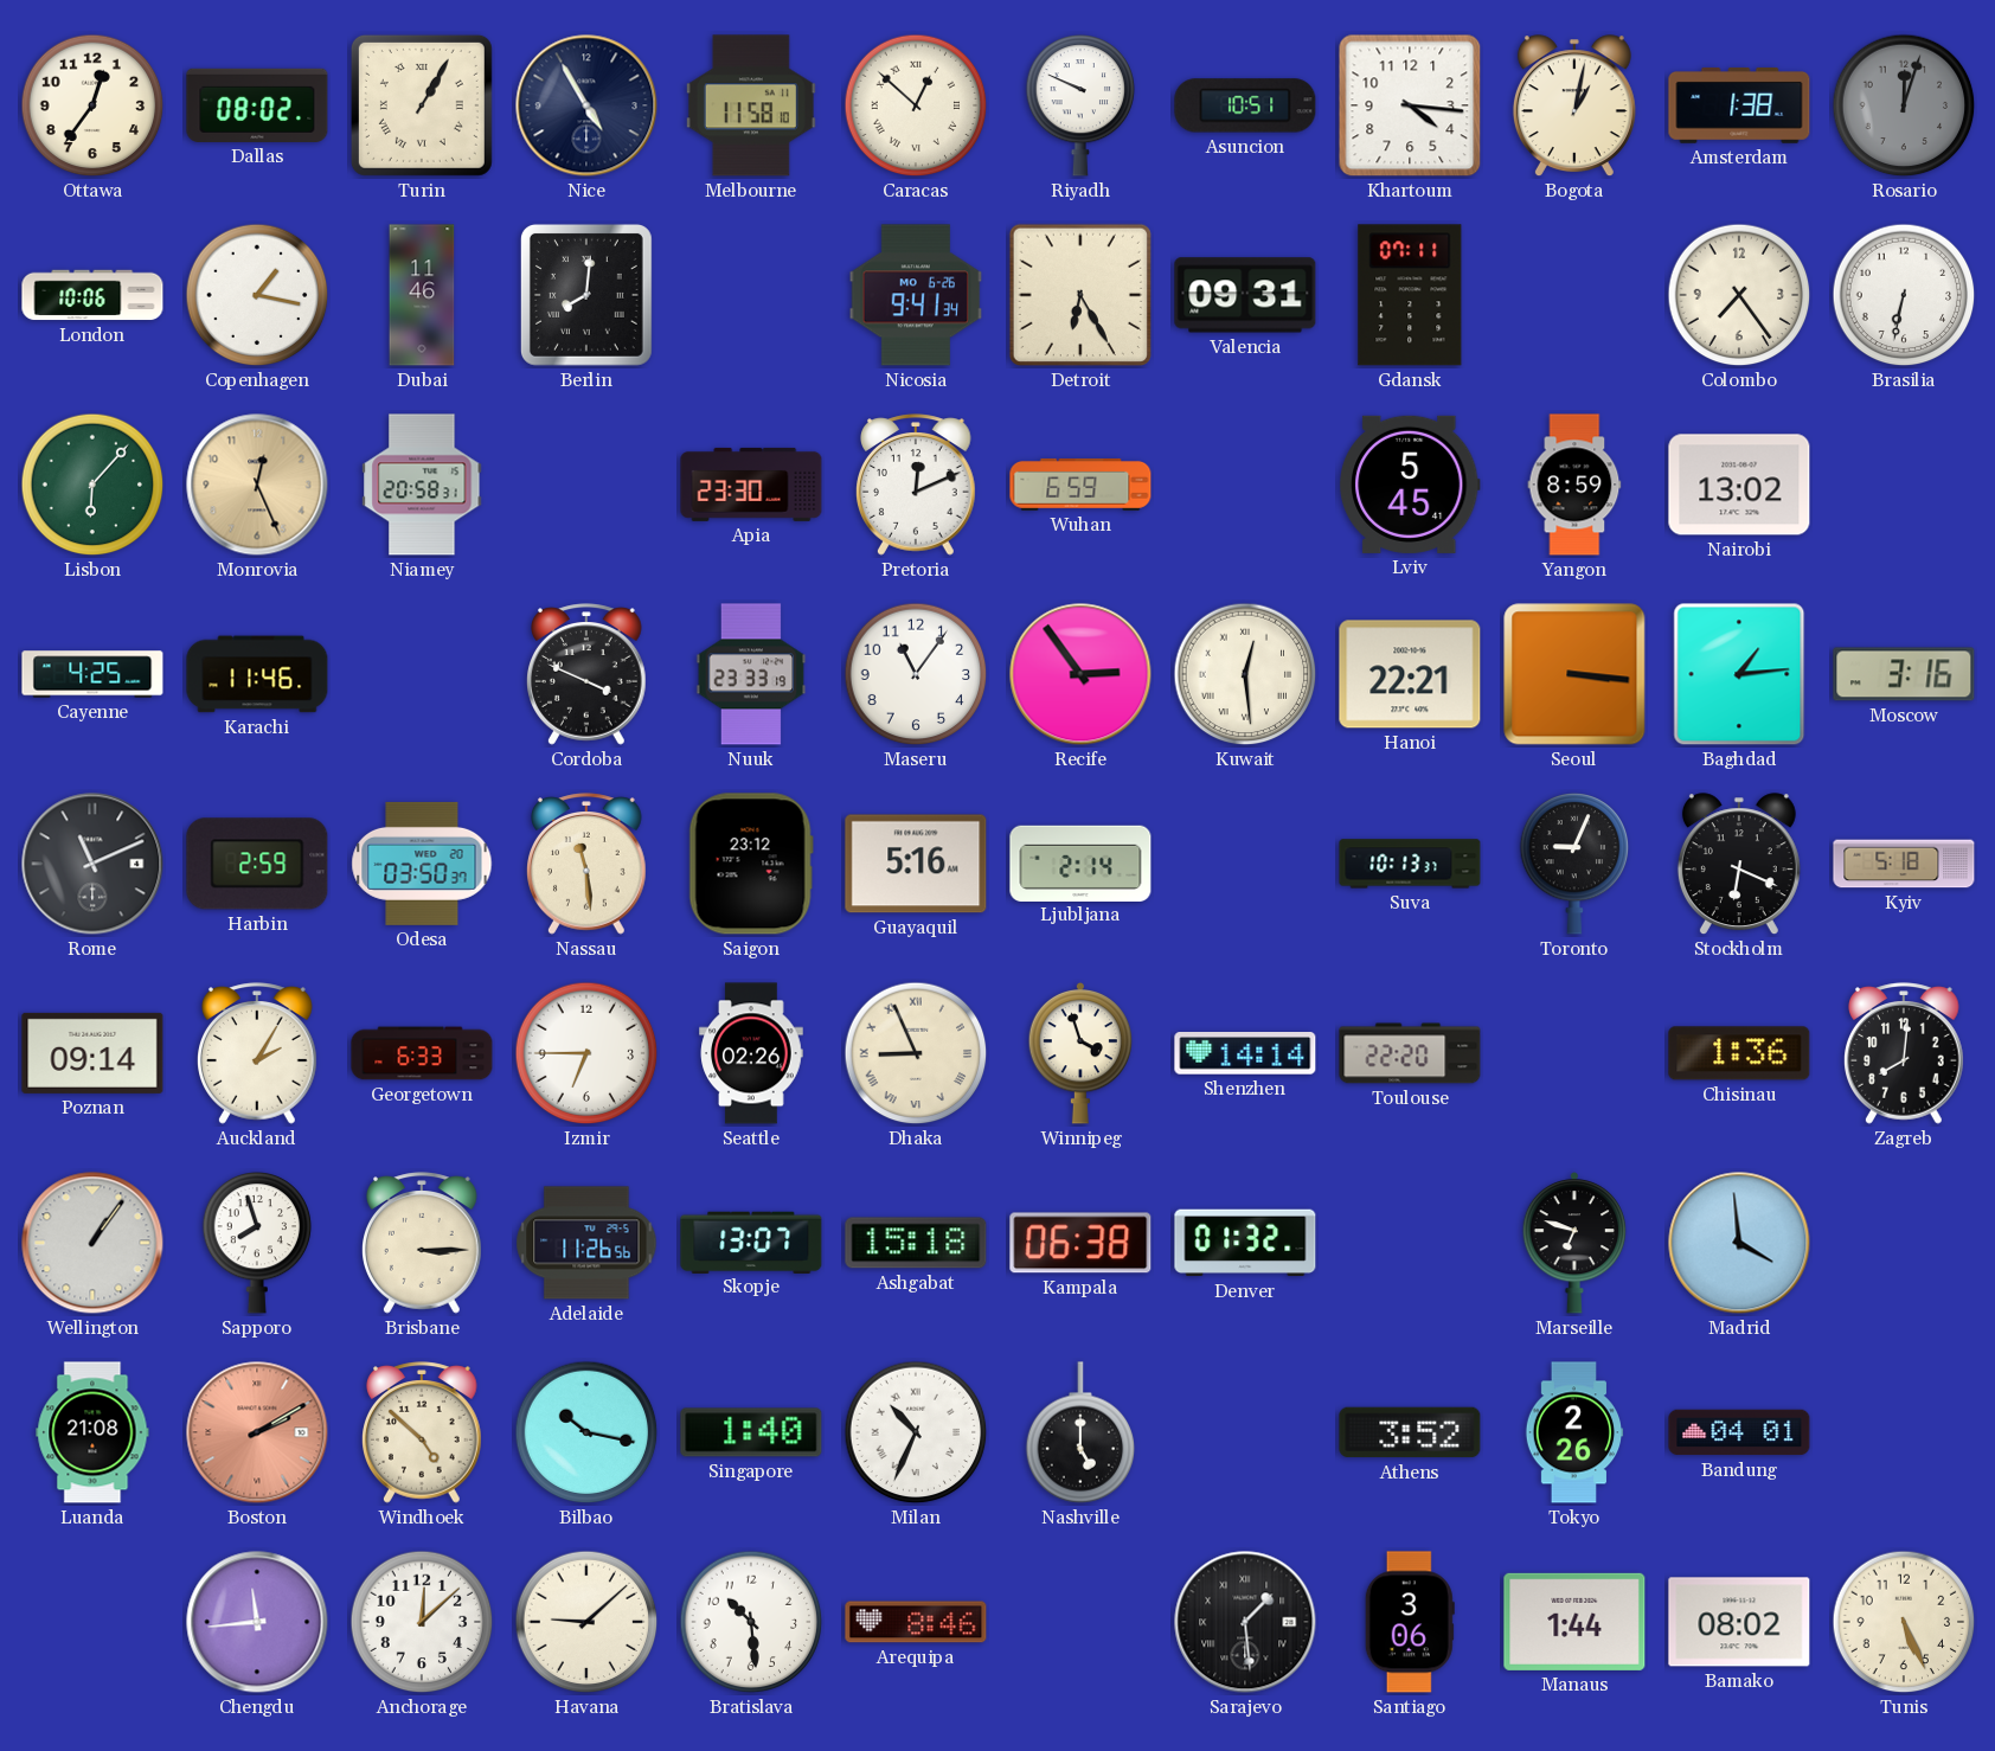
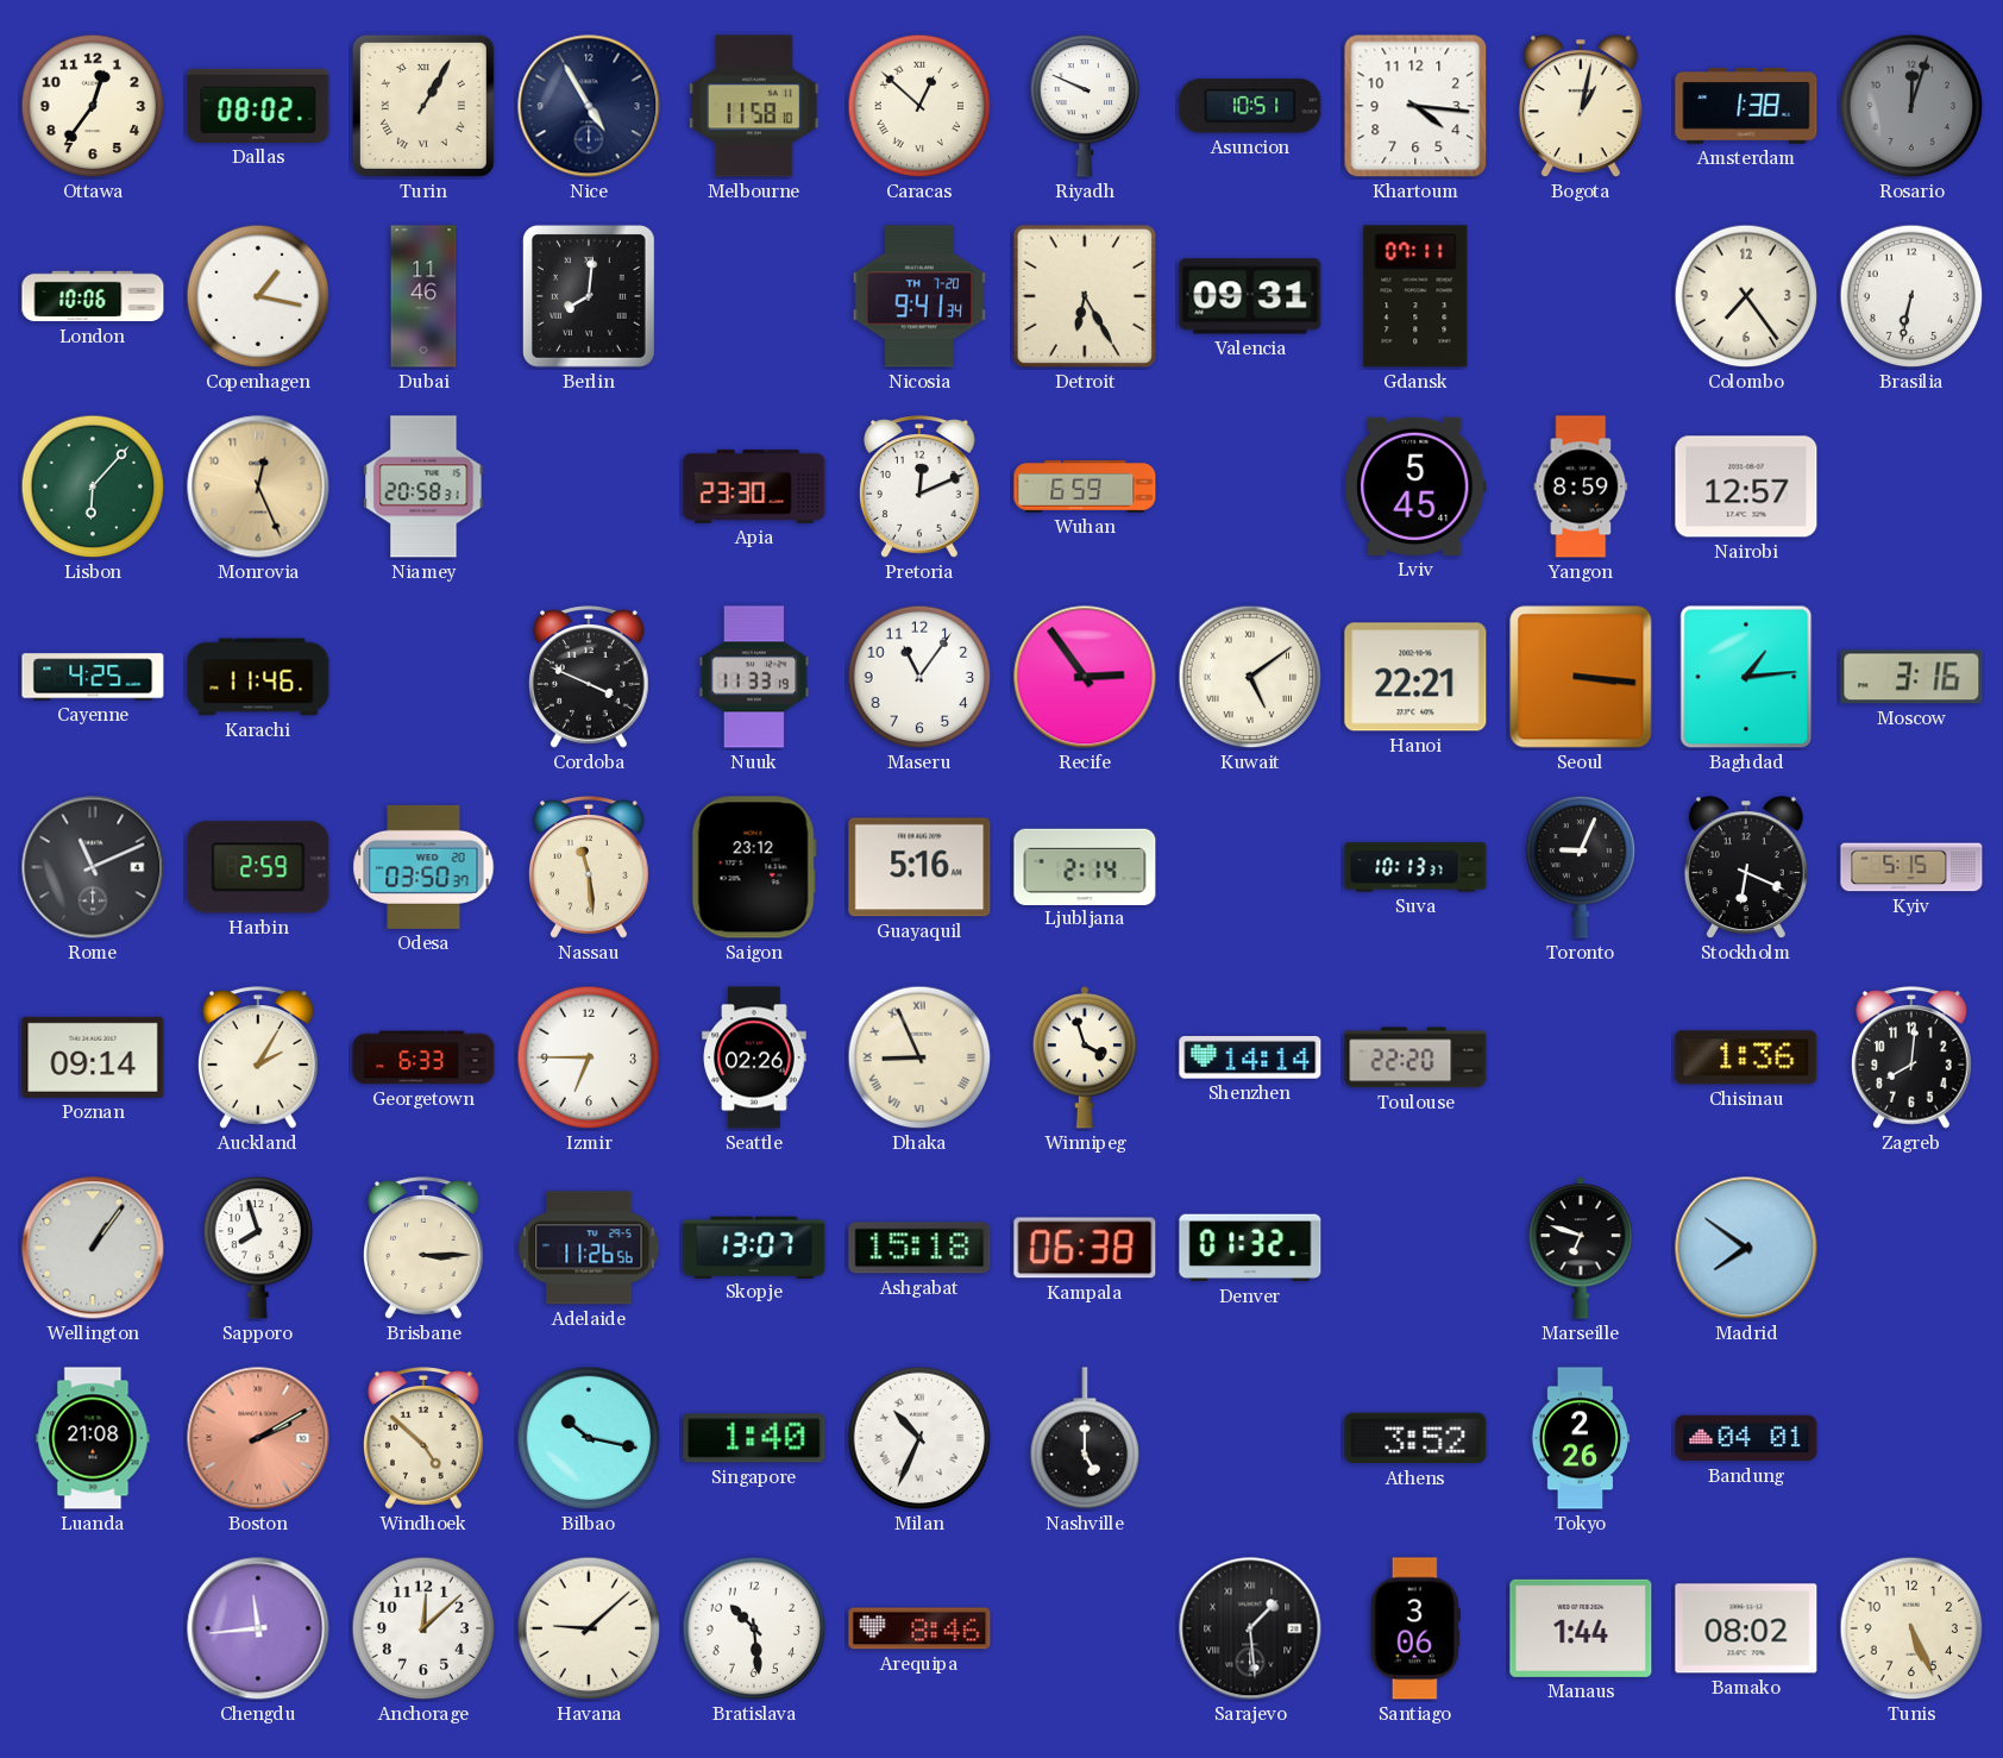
Nicosia date: MO 6-26 -> TH 7-20 (919, 296)
Nairobi: 13:02 -> 12:57 (1746, 486)
Nuuk: 23:33 -> 11:33 (754, 677)
Kuwait: 12:29 -> 5:09 (1250, 677)
Kyiv: 5:18 -> 5:15 (1911, 867)
Madrid: 3:59 -> 7:51 (1746, 1248)
